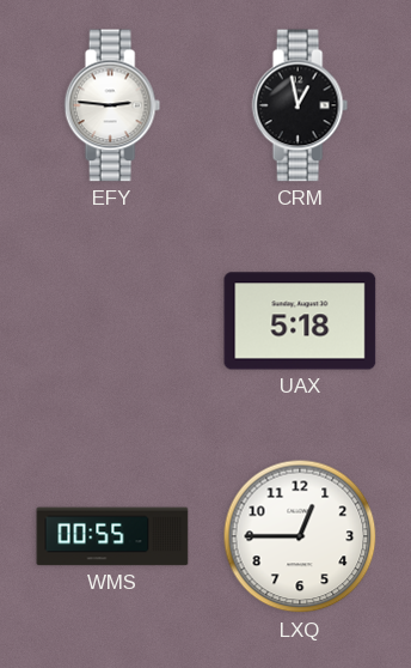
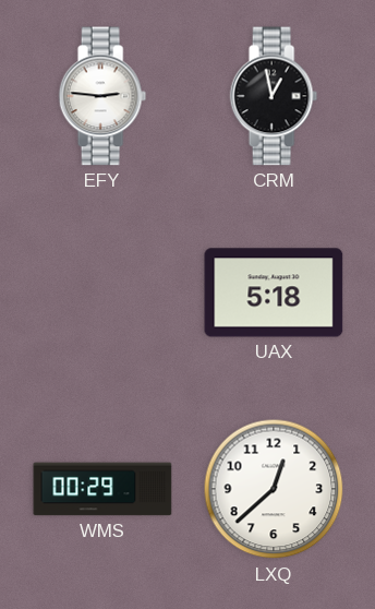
WMS: 00:55 -> 00:29 (102, 489)
LXQ: 12:45 -> 12:38 (274, 489)
